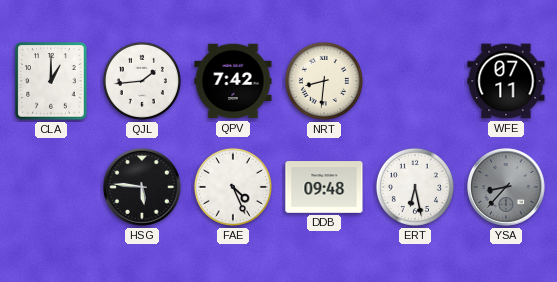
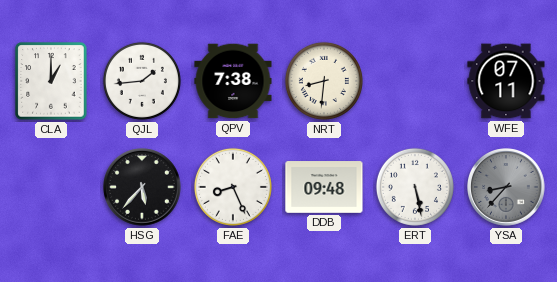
QPV: 7:42 -> 7:38 (233, 81)
HSG: 5:46 -> 5:37 (142, 187)
FAE: 4:26 -> 8:26 (233, 187)
ERT: 6:28 -> 5:28 (415, 187)
